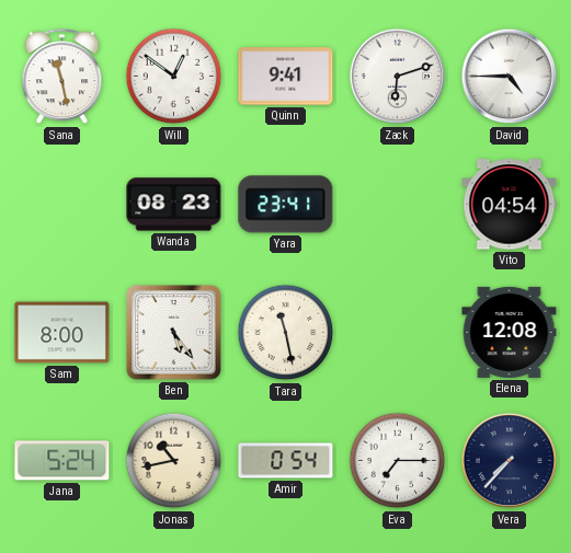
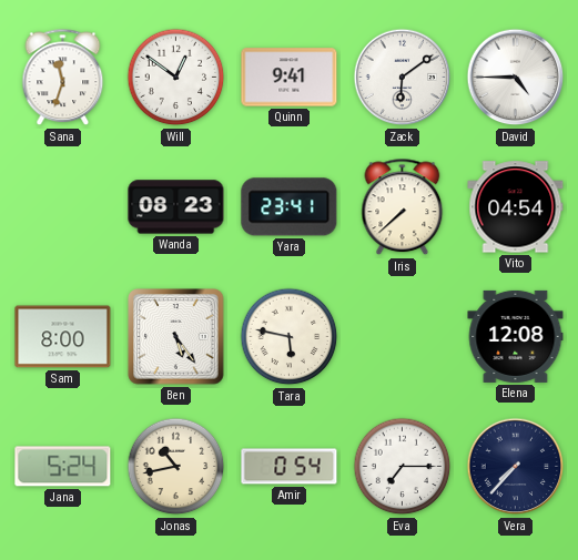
Sana: 11:28 -> 11:33 (63, 78)
Zack: 6:12 -> 6:09 (403, 78)
Iris: none -> 7:38 (403, 207)
Tara: 11:28 -> 5:47 (290, 337)
